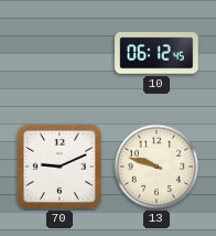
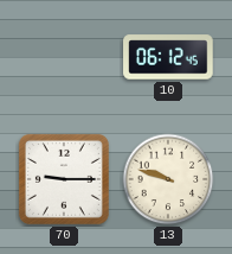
70: 9:11 -> 9:15 (64, 179)
